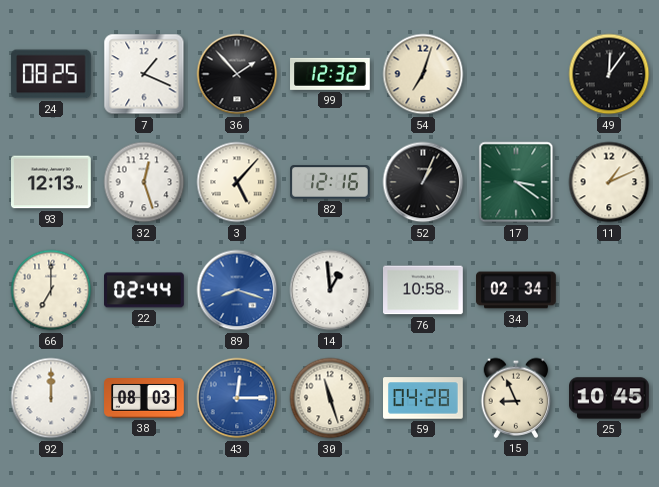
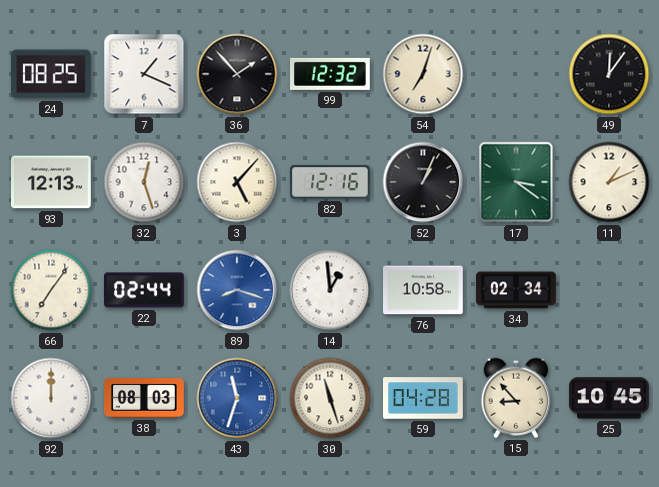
66: 7:00 -> 7:06 (51, 290)
43: 12:15 -> 11:33 (237, 398)
15: 8:56 -> 8:53 (516, 398)
